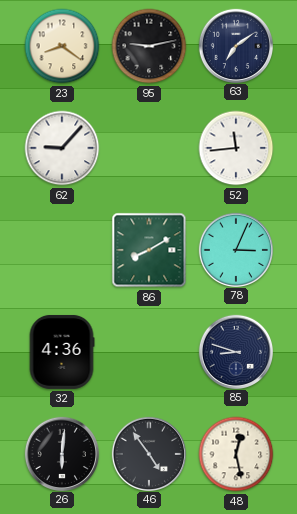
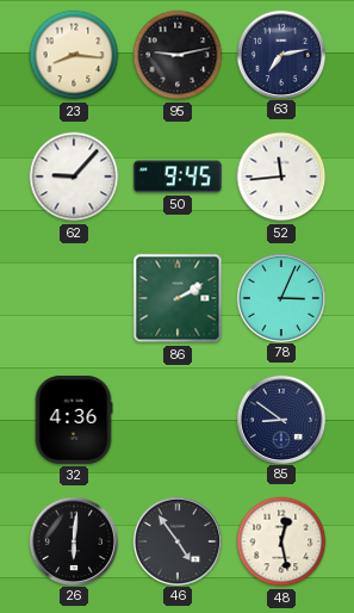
23: 8:21 -> 8:16 (74, 55)
63: 7:09 -> 7:13 (280, 54)
50: none -> 9:45 (178, 177)
86: 8:10 -> 2:10 (178, 298)
85: 8:48 -> 8:51 (280, 419)
